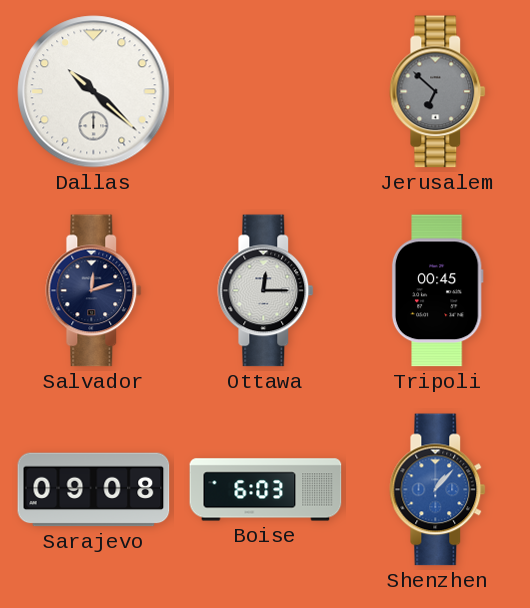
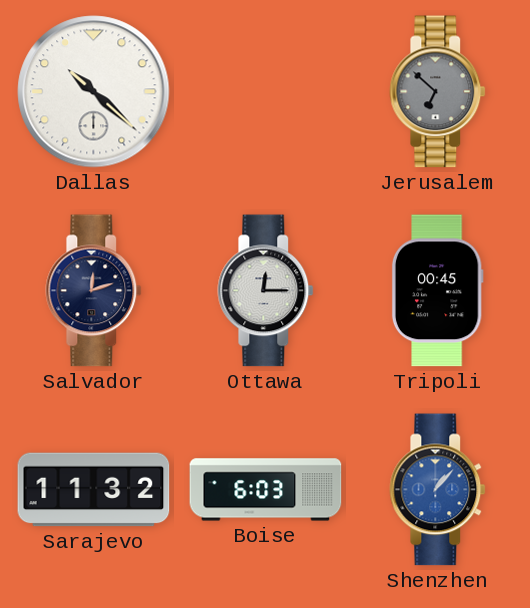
Sarajevo: 09:08 -> 11:32 (94, 490)
